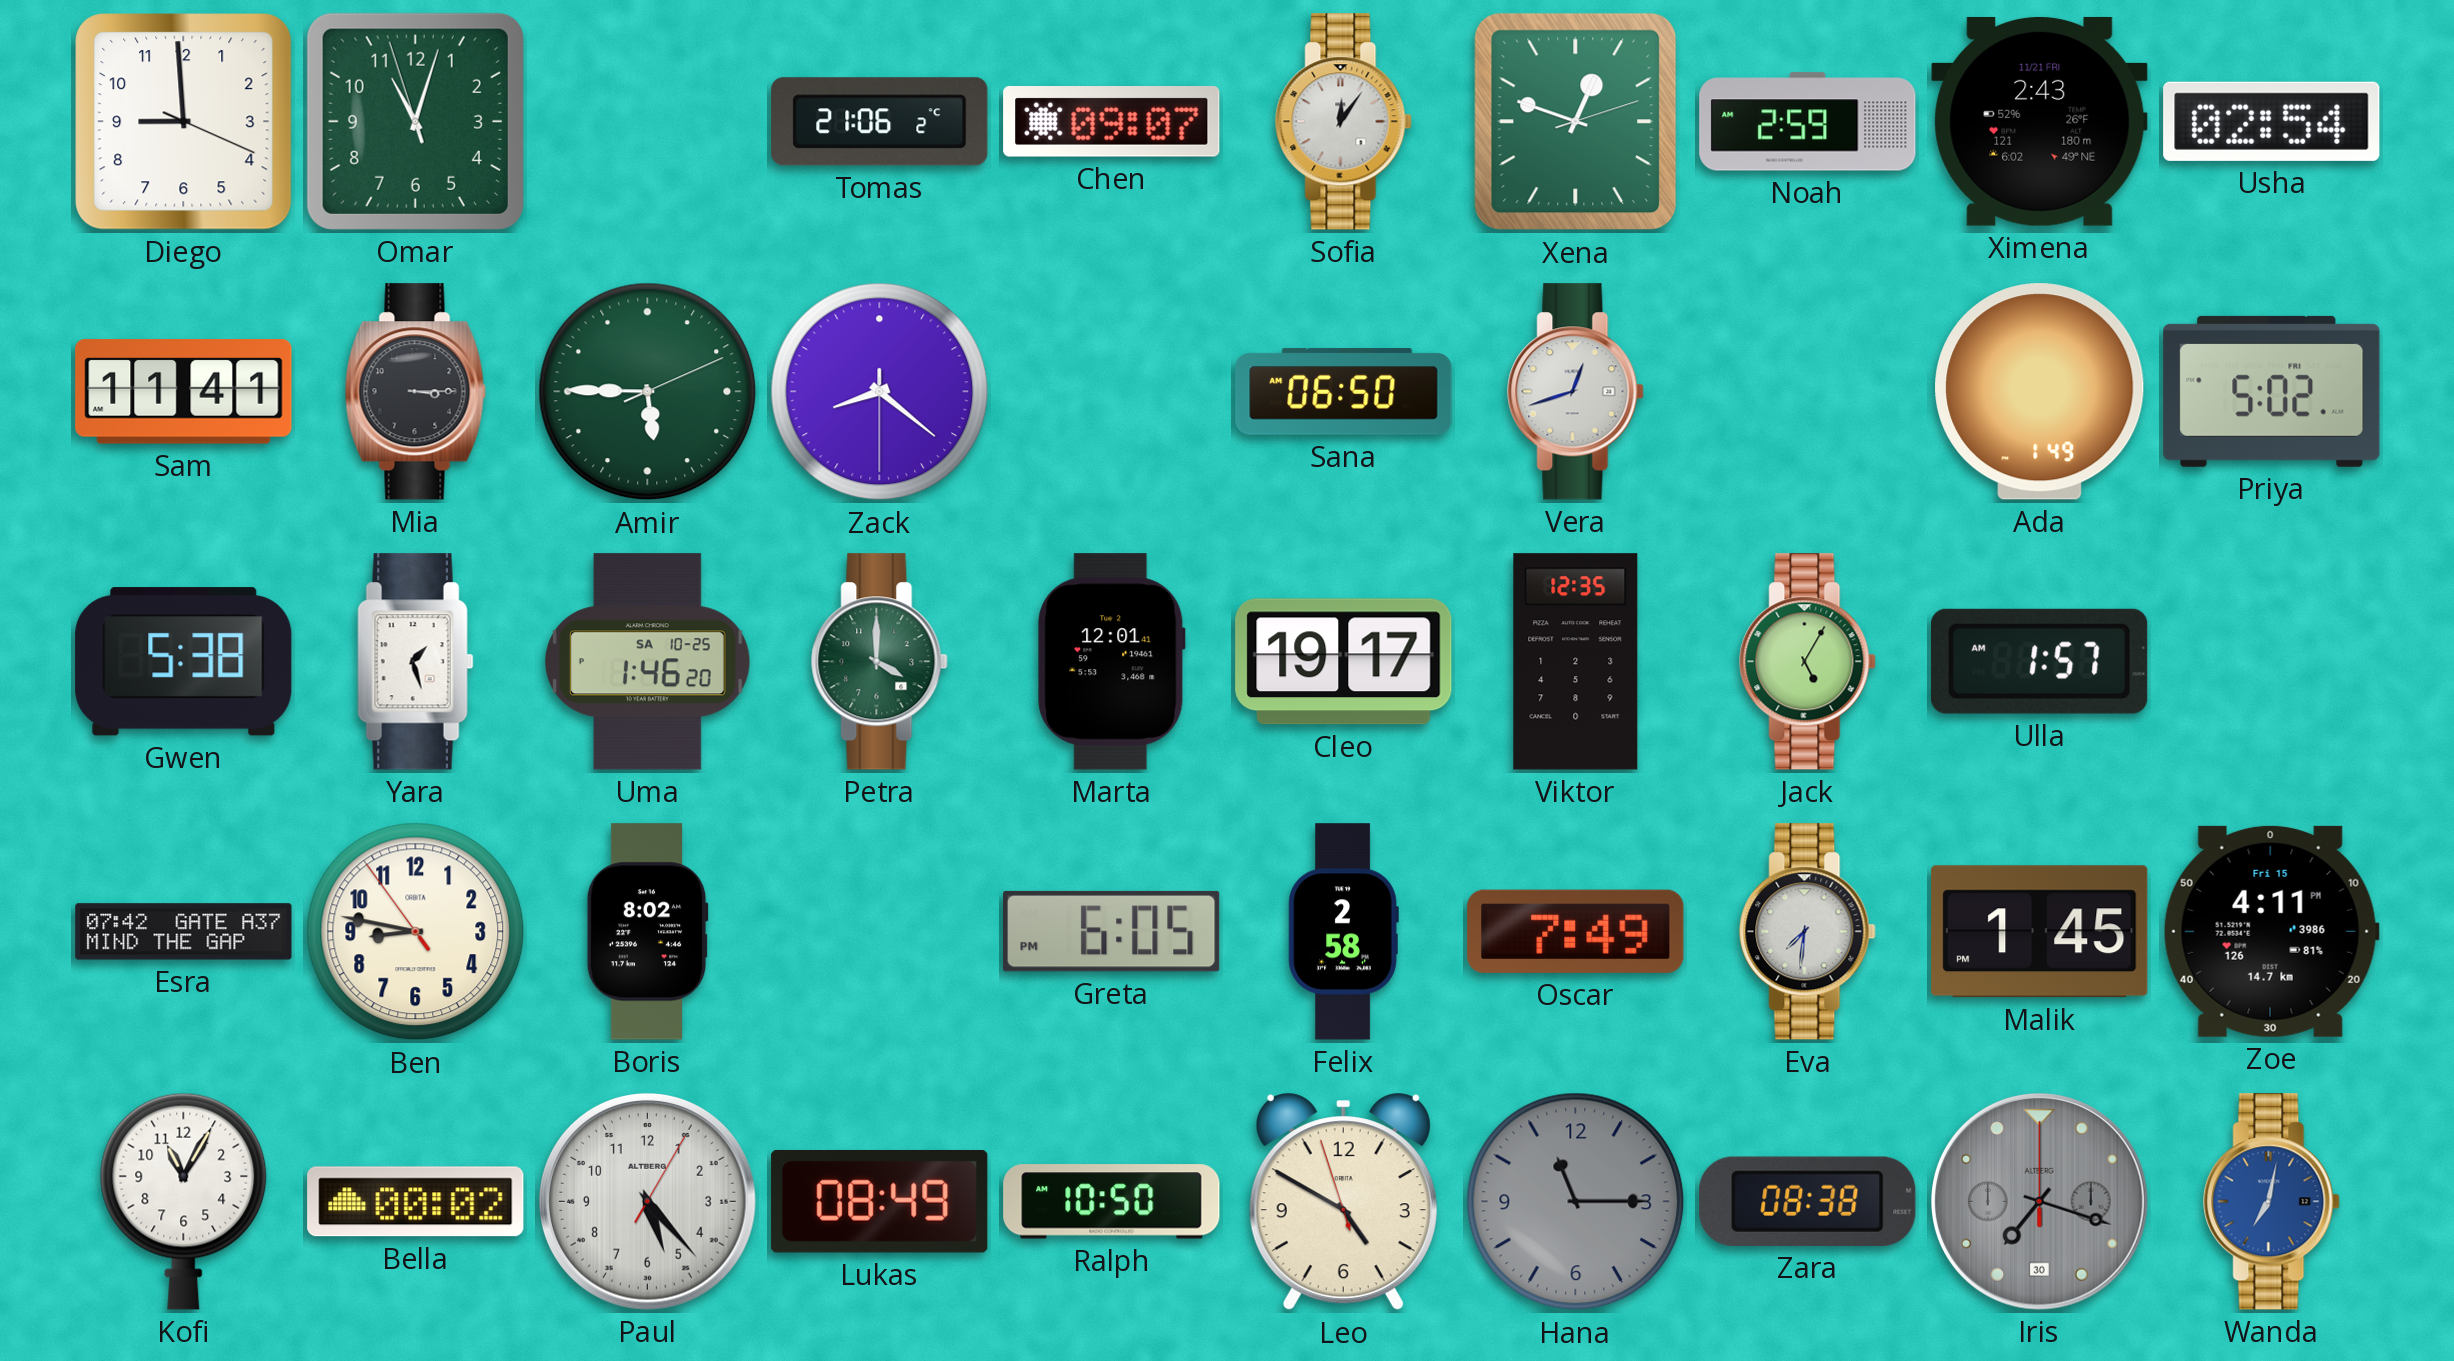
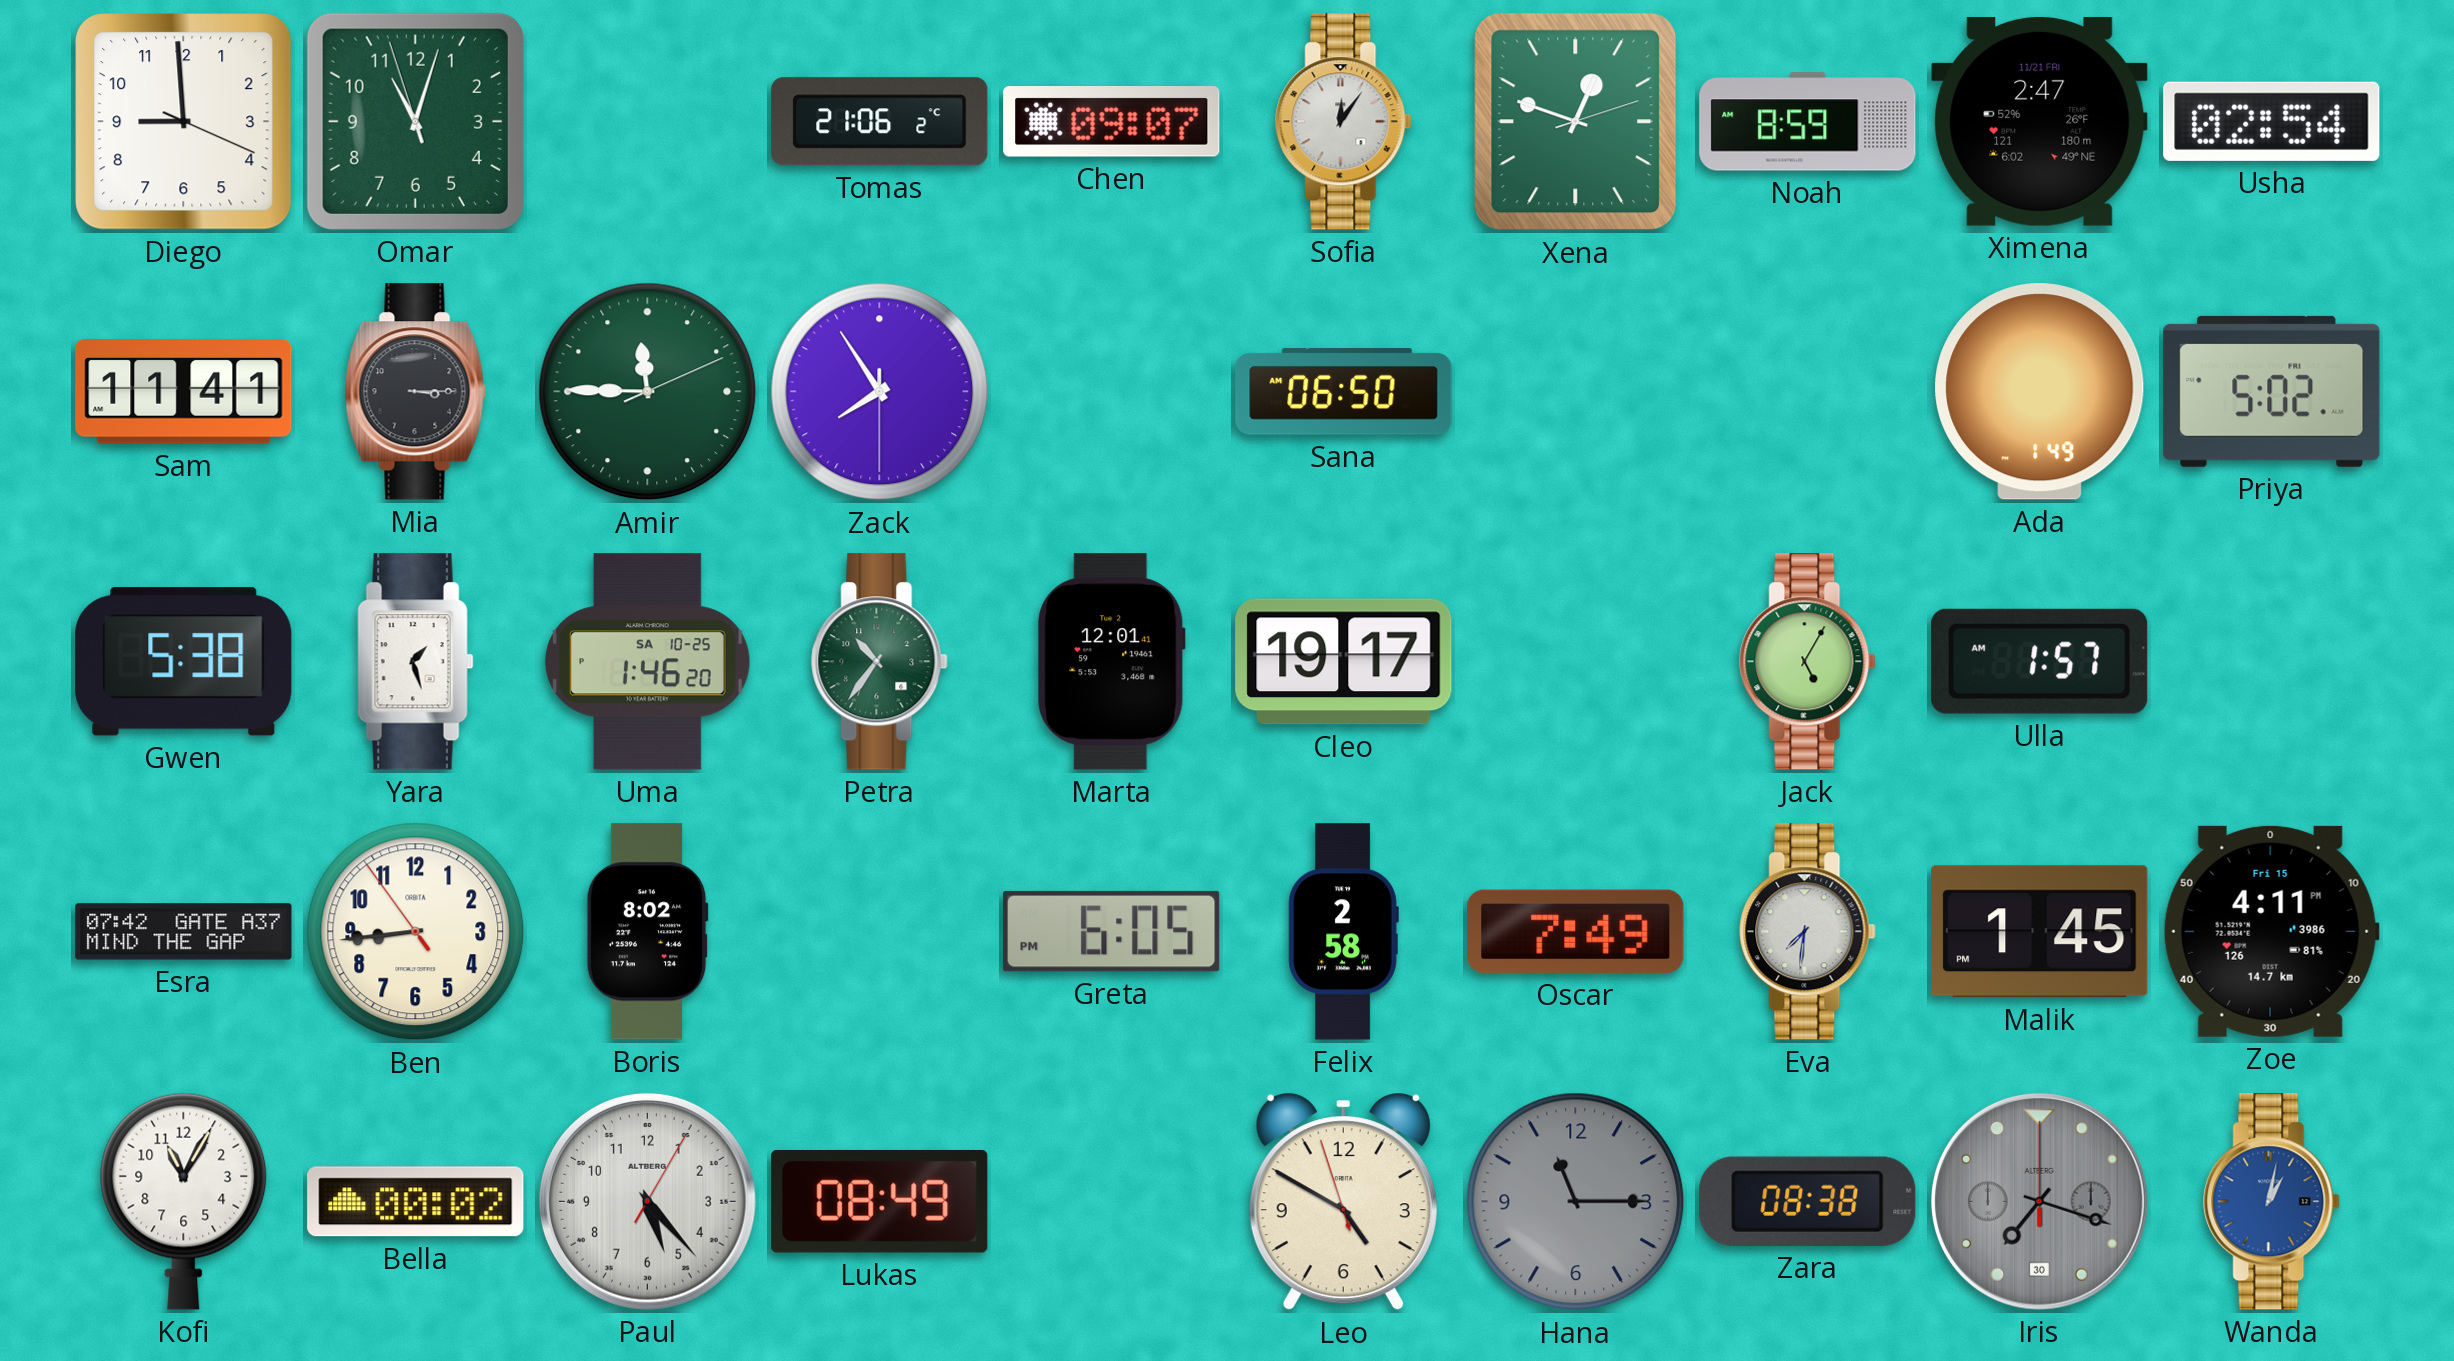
Noah: 2:59 -> 8:59 (1808, 122)
Ximena: 2:43 -> 2:47 (2040, 121)
Amir: 5:45 -> 11:45 (648, 392)
Zack: 8:21 -> 7:54 (880, 392)
Vera: 12:42 -> none (1576, 392)
Petra: 4:00 -> 10:36 (880, 662)
Viktor: 12:35 -> none (1576, 662)
Ben: 8:46 -> 8:43 (416, 932)
Ralph: 10:50 -> none (1112, 1202)
Wanda: 7:02 -> 1:02 (2272, 1202)
